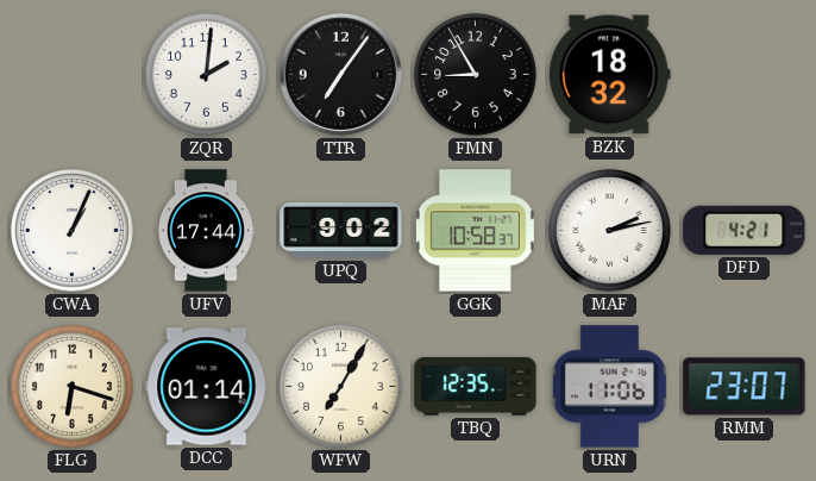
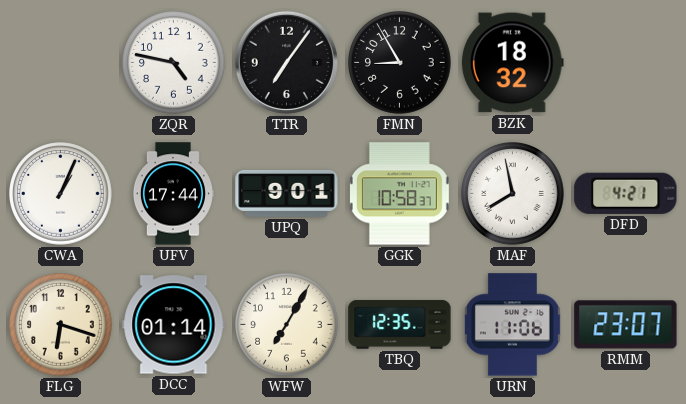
ZQR: 2:01 -> 4:47 (174, 63)
UPQ: 9:02 -> 9:01 (287, 193)
MAF: 2:13 -> 7:58 (513, 194)
